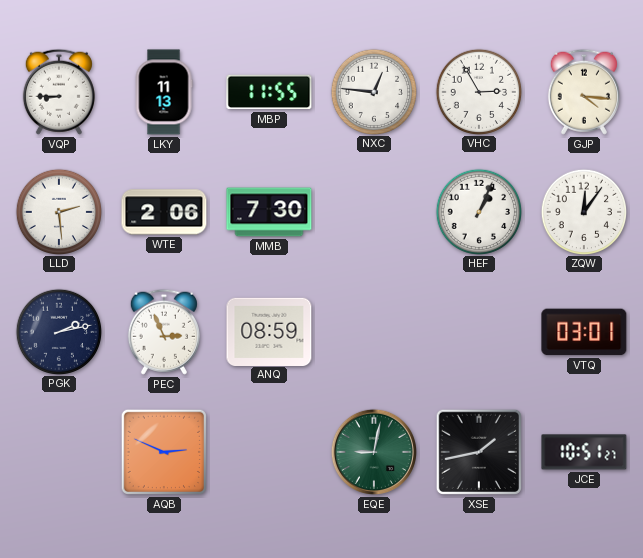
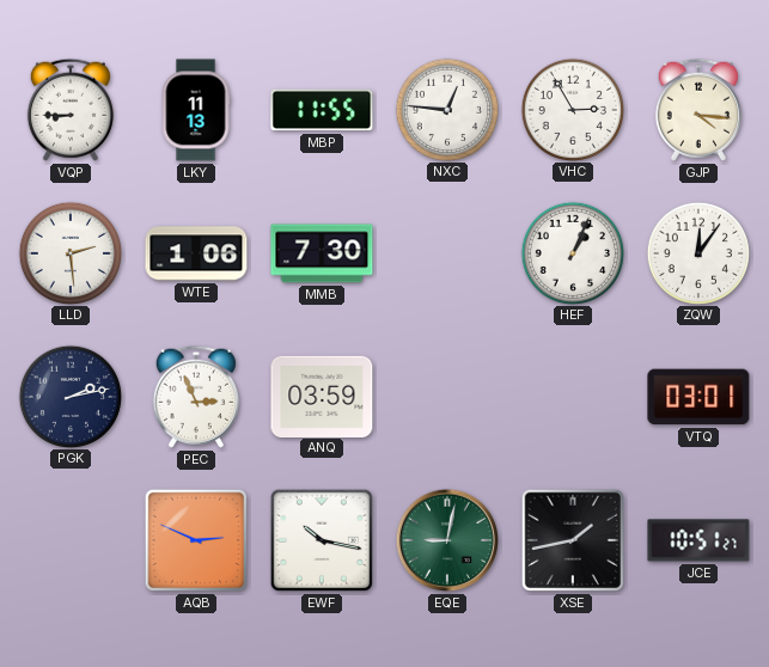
WTE: 2:06 -> 1:06 (196, 253)
ANQ: 08:59 -> 03:59 (322, 396)
EWF: none -> 10:17 (322, 540)
